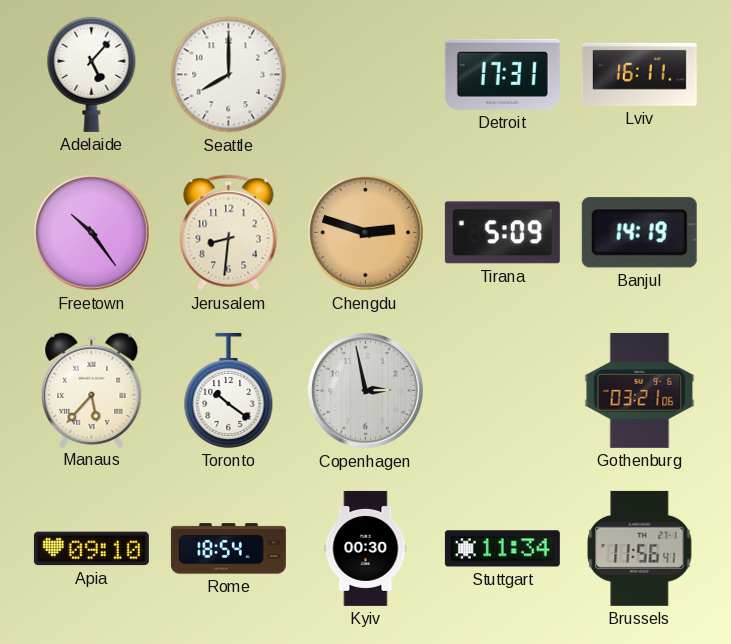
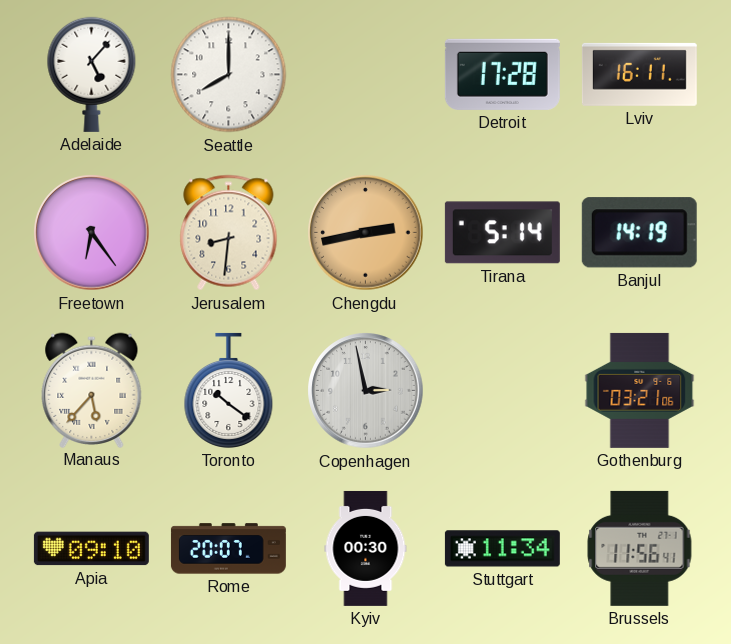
Detroit: 17:31 -> 17:28 (502, 74)
Freetown: 10:24 -> 6:24 (92, 233)
Chengdu: 2:48 -> 2:43 (366, 233)
Tirana: 5:09 -> 5:14 (502, 233)
Rome: 18:54 -> 20:07 (228, 549)
